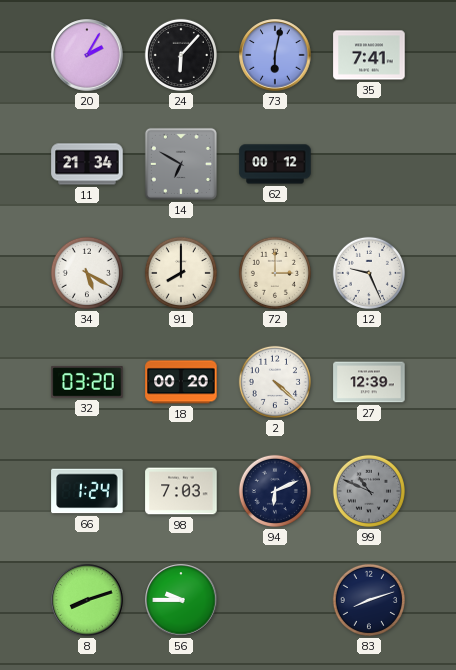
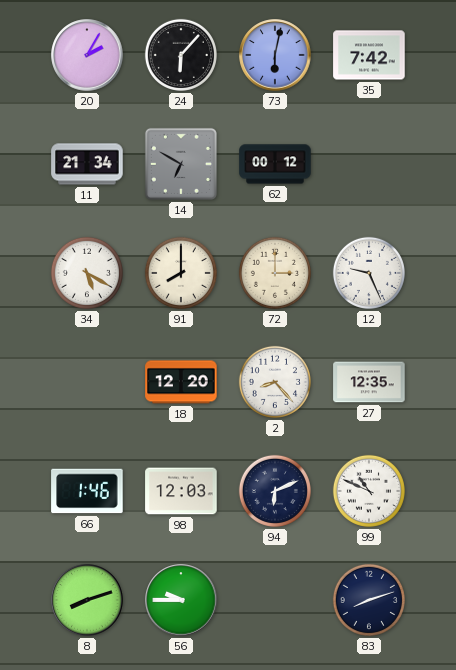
35: 7:41 -> 7:42 (369, 55)
32: 03:20 -> none (87, 382)
18: 00:20 -> 12:20 (181, 382)
2: 4:22 -> 8:23 (275, 382)
27: 12:39 -> 12:35 (369, 382)
66: 1:24 -> 1:46 (87, 491)
98: 7:03 -> 12:03 (181, 491)
99 dial: grey -> white (369, 491)
